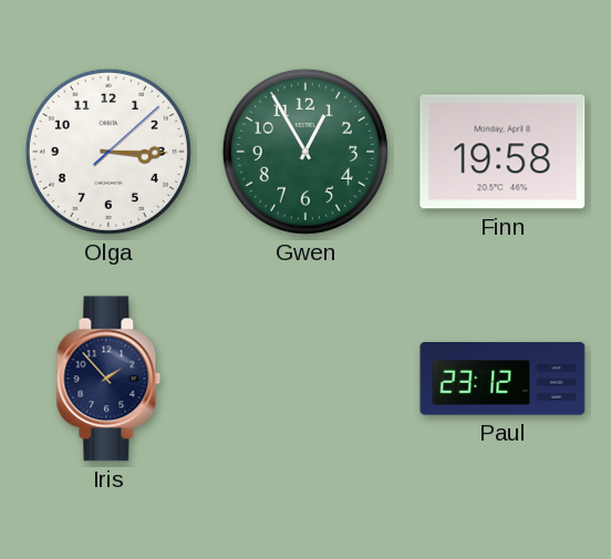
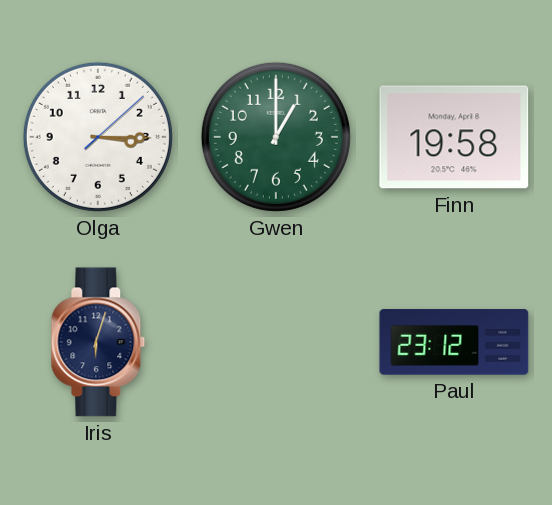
Gwen: 12:55 -> 1:00 (276, 137)
Iris: 1:53 -> 6:03 (98, 342)
